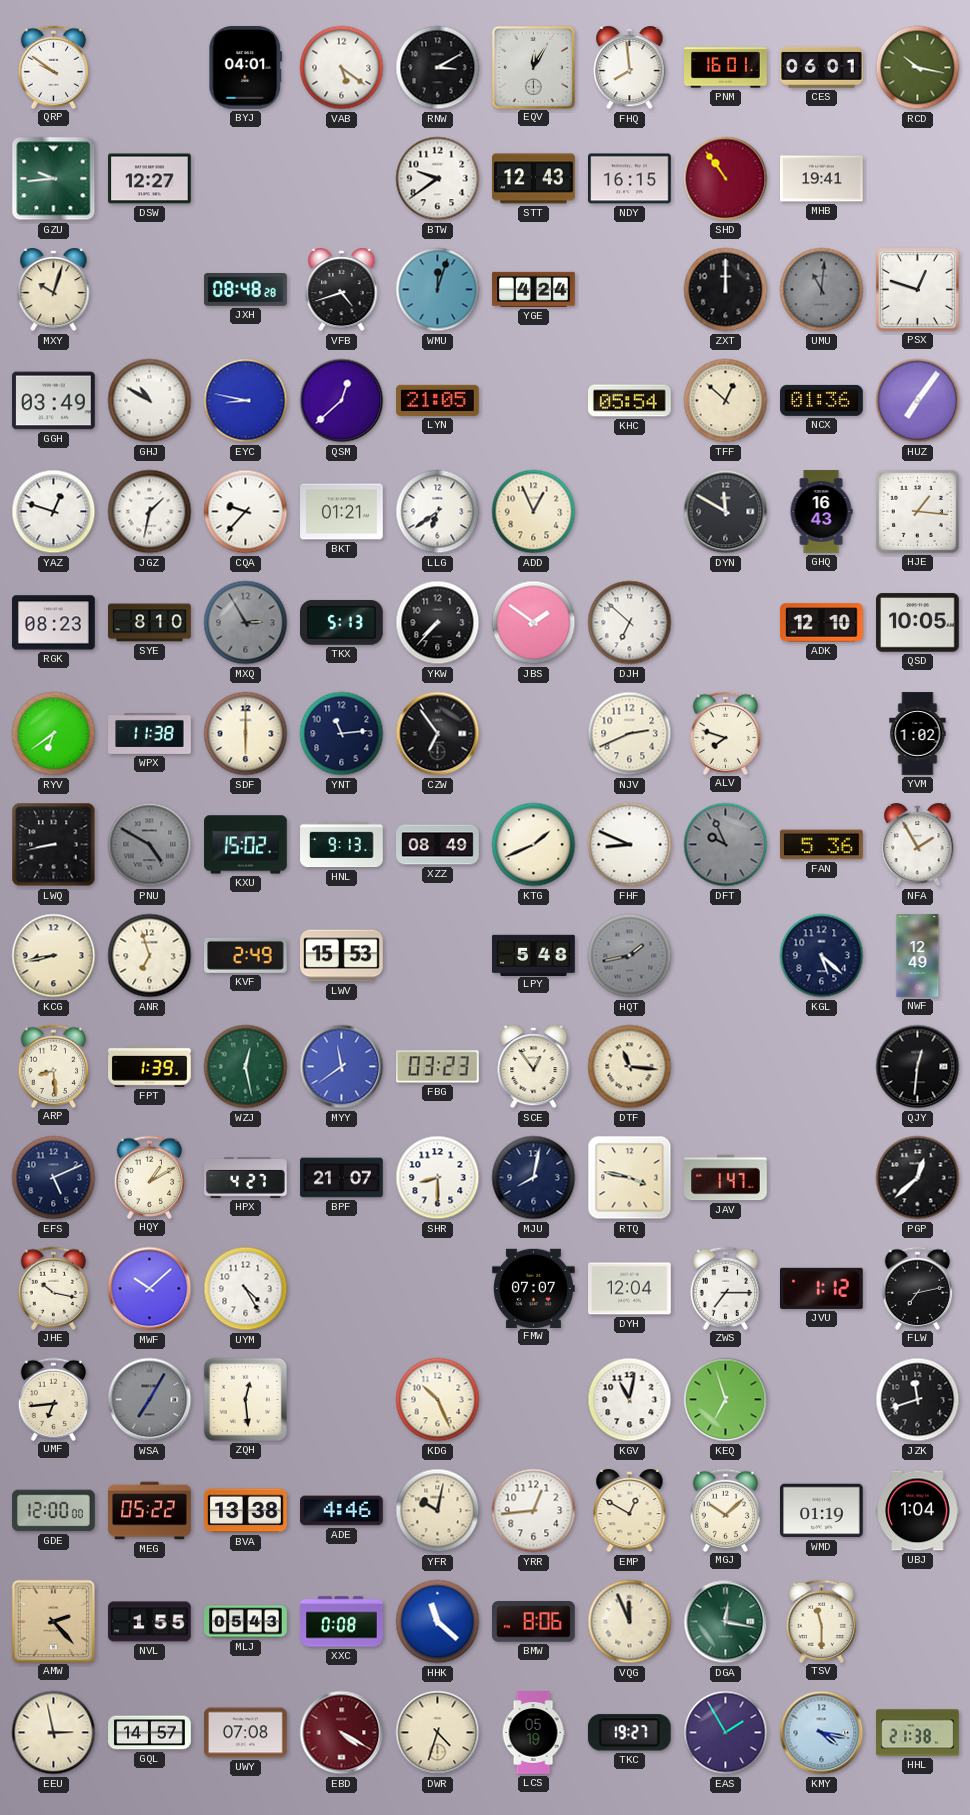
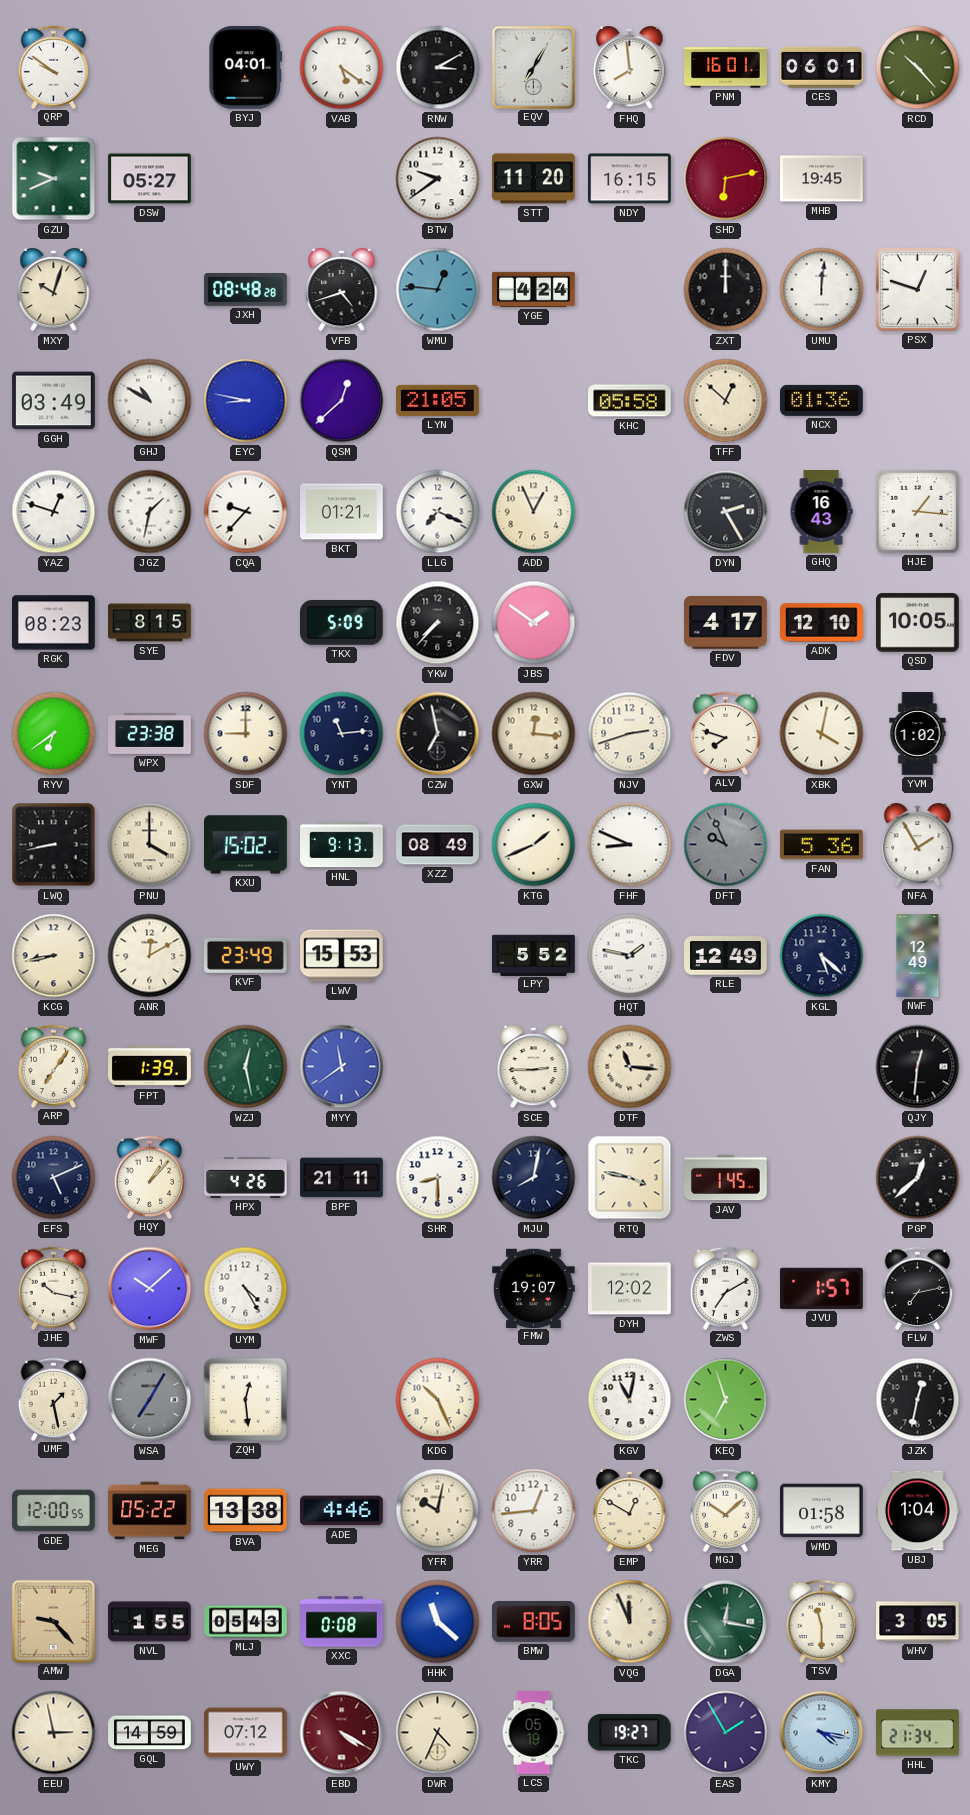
EQV: 12:05 -> 7:05 (533, 67)
RCD: 10:17 -> 10:23 (918, 68)
GZU: 9:44 -> 9:41 (54, 179)
DSW: 12:27 -> 05:27 (150, 179)
STT: 12:43 -> 11:20 (534, 179)
SHD: 10:54 -> 6:13 (726, 179)
MHB: 19:41 -> 19:45 (822, 179)
WMU: 12:03 -> 12:46 (438, 290)
UMU: 11:01 -> 12:01 (822, 290)
UMU dial: grey -> white (822, 290)
KHC: 05:54 -> 05:58 (630, 401)
HUZ: 7:06 -> none (918, 401)
LLG: 6:39 -> 7:19 (438, 512)
DYN: 11:50 -> 2:25 (726, 512)
SYE: 8:10 -> 8:15 (150, 623)
MXQ: 2:55 -> none (246, 623)
TKX: 5:13 -> 5:09 (342, 622)
DJH: 6:52 -> none (630, 623)
FDV: none -> 4:17 (726, 623)
WPX: 11:38 -> 23:38 (150, 734)
SDF: 6:00 -> 9:00 (246, 734)
CZW: 6:54 -> 6:58 (438, 734)
GXW: none -> 12:16 (534, 734)
NJV: 2:41 -> 2:42 (630, 734)
XBK: none -> 4:02 (822, 734)
PNU: 4:50 -> 4:00 (150, 845)
PNU dial: grey -> cream (150, 845)
ANR: 6:57 -> 12:10 (150, 956)
KVF: 2:49 -> 23:49 (246, 955)
LPY: 5:48 -> 5:52 (534, 955)
HQT: 1:43 -> 1:47 (630, 956)
HQT dial: grey -> white (630, 956)
RLE: none -> 12:49 (726, 956)
ARP: 8:29 -> 7:06 (54, 1066)
FBG: 03:23 -> none (438, 1067)
SCE: 12:54 -> 2:45 (534, 1068)
HQY: 1:10 -> 1:07 (150, 1177)
HPX: 4:27 -> 4:26 (246, 1178)
BPF: 21:07 -> 21:11 (342, 1178)
JAV: 1:47 -> 1:45 (726, 1178)
FMW: 07:07 -> 19:07 (534, 1288)
DYH: 12:04 -> 12:02 (630, 1289)
ZWS: 7:15 -> 7:10 (726, 1288)
JVU: 1:12 -> 1:57 (822, 1288)
UMF: 6:44 -> 1:28 (54, 1399)
JZK: 11:42 -> 12:32 (918, 1400)
GDE: 12:00:00 -> 12:00:55 (54, 1511)
WMD: 01:19 -> 01:58 (822, 1511)
AMW: 2:23 -> 9:23 (53, 1621)
BMW: 8:06 -> 8:05 (534, 1622)
WHV: none -> 3:05 (918, 1622)
GQL: 14:57 -> 14:59 (150, 1733)
UWY: 07:08 -> 07:12 (246, 1733)
DWR: 4:33 -> 4:34 (438, 1733)
HHL: 21:38 -> 21:34 (918, 1733)
